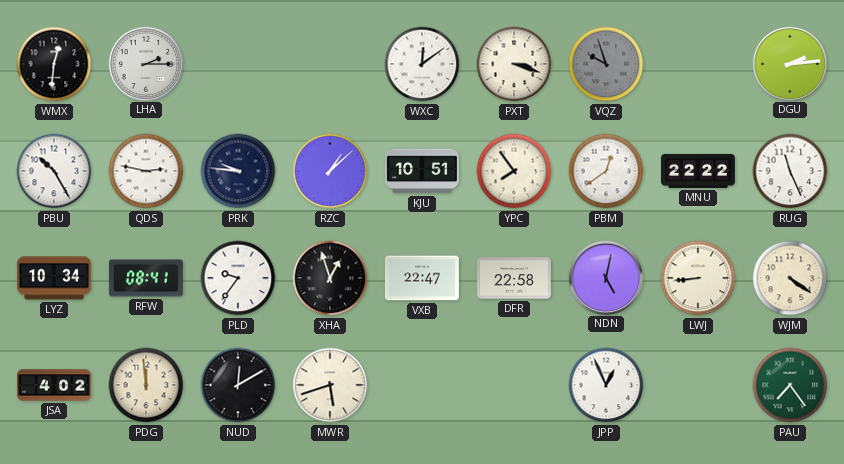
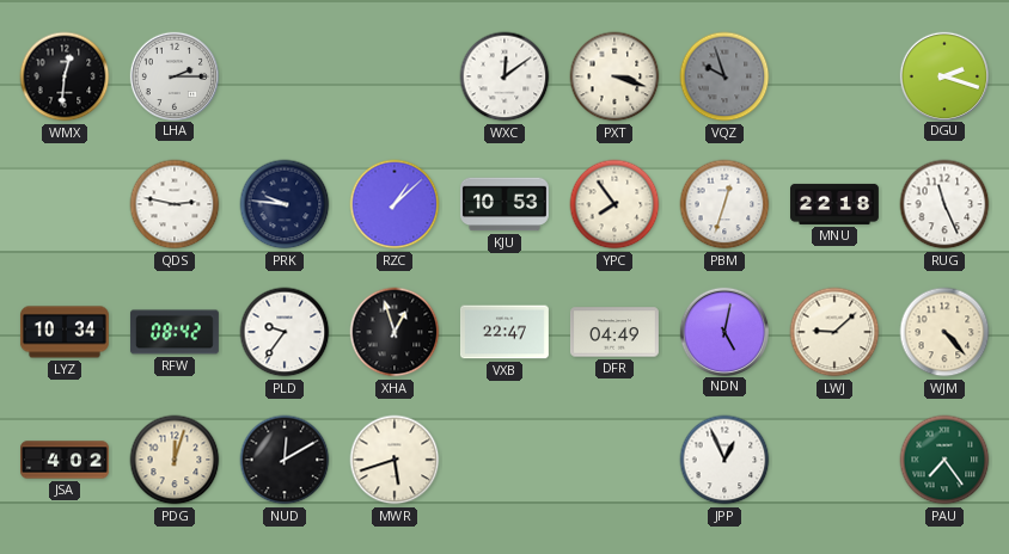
DGU: 2:14 -> 2:18 (943, 75)
PBU: 10:25 -> none (54, 171)
KJU: 10:51 -> 10:53 (504, 204)
PBM: 12:39 -> 12:33 (724, 204)
MNU: 22:22 -> 22:18 (836, 204)
RFW: 08:41 -> 08:42 (175, 332)
DFR: 22:58 -> 04:49 (614, 332)
LWJ: 8:44 -> 9:08 (834, 332)
WJM: 4:21 -> 4:23 (944, 332)
PDG: 11:59 -> 12:03 (175, 460)
